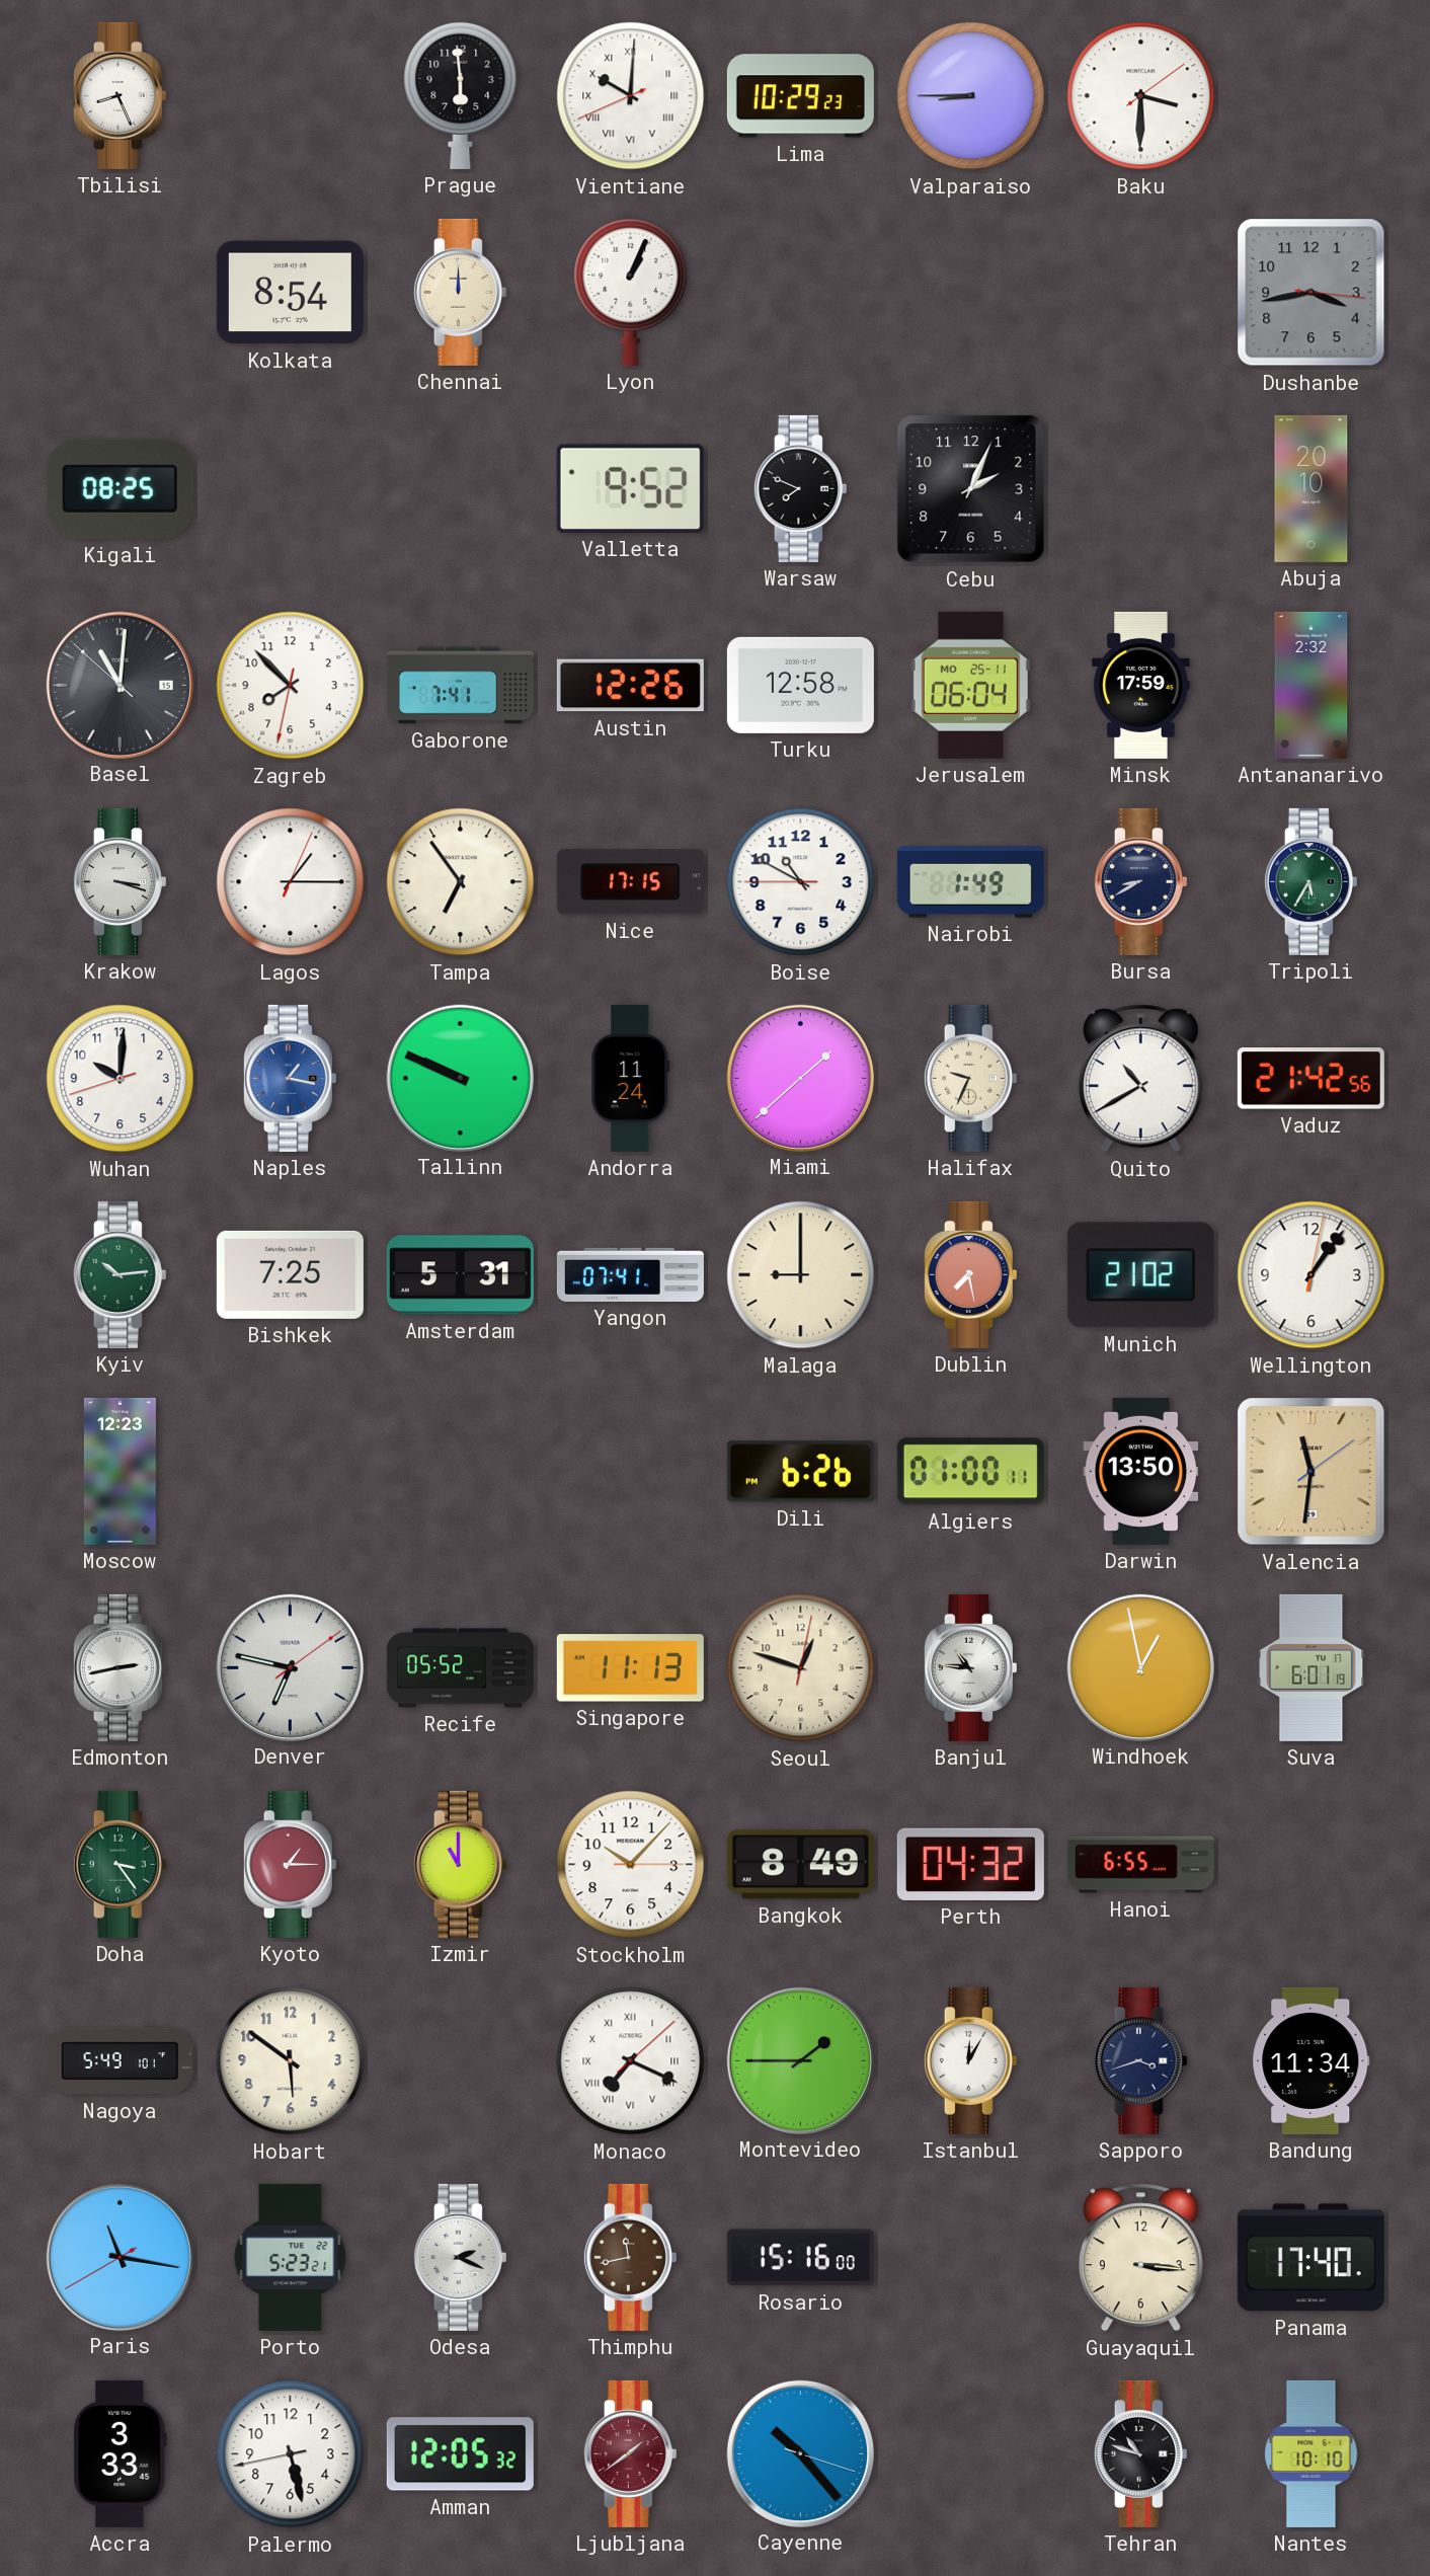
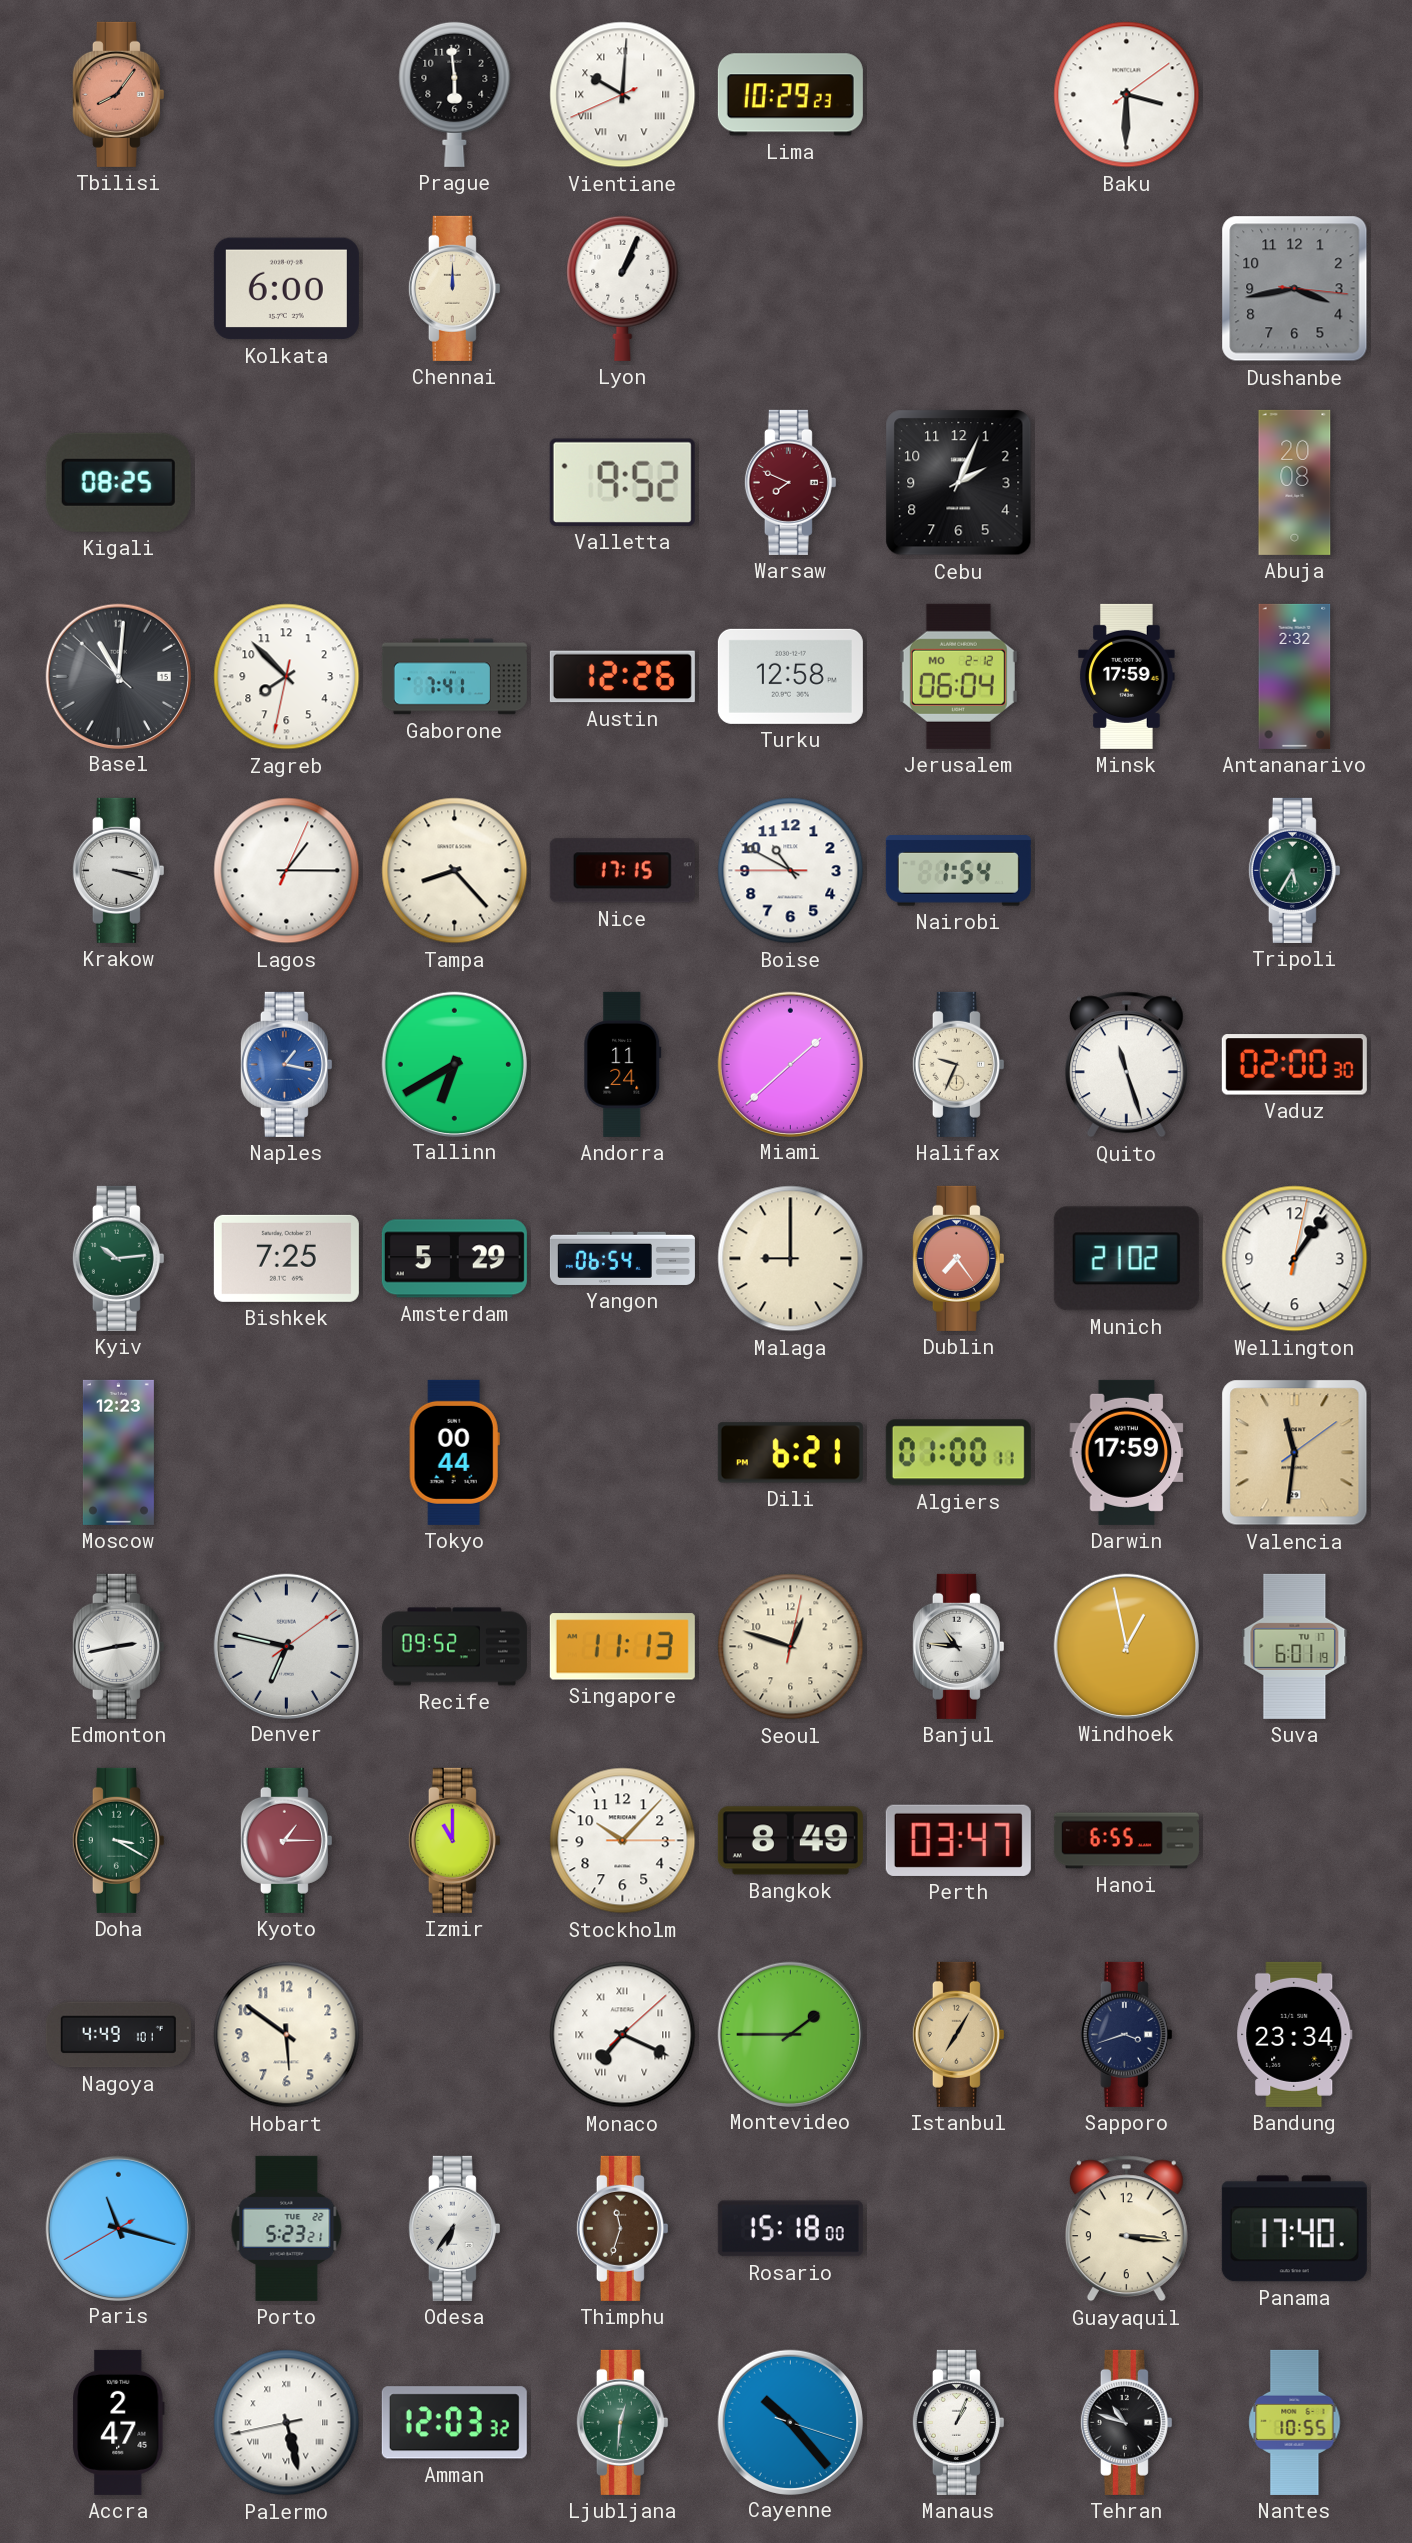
Tbilisi: 8:26 -> 8:06 (118, 94)
Tbilisi dial: white -> salmon (118, 94)
Valparaiso: 8:45 -> none (971, 96)
Kolkata: 8:54 -> 6:00 (286, 289)
Warsaw dial: black -> burgundy (790, 482)
Abuja: 20:10 -> 20:08 (1295, 482)
Jerusalem date: MO 25-11 -> MO 2-12 (958, 676)
Tampa: 6:54 -> 8:23 (455, 871)
Nairobi: 1:49 -> 1:54 (958, 871)
Bursa: 8:40 -> none (1140, 881)
Wuhan: 10:00 -> none (121, 1079)
Tallinn: 9:49 -> 6:40 (454, 1064)
Quito: 10:40 -> 11:27 (1126, 1065)
Vaduz: 21:42 -> 02:00 (1294, 1065)
Amsterdam: 5:31 -> 5:29 (454, 1259)
Yangon: 07:41 -> 06:54 (622, 1258)
Dublin: 7:28 -> 7:24 (958, 1258)
Tokyo: none -> 00:44 (454, 1452)
Dili: 6:26 -> 6:21 (790, 1453)
Darwin: 13:50 -> 17:59 (1127, 1452)
Recife: 05:52 -> 09:52 (454, 1647)
Doha: 3:24 -> 3:20 (118, 1840)
Perth: 04:32 -> 03:47 (958, 1840)
Nagoya: 5:49 -> 4:49 (118, 2035)
Istanbul: 12:05 -> 7:05 (958, 2034)
Istanbul dial: white -> champagne (958, 2034)
Bandung: 11:34 -> 23:34 (1295, 2034)
Paris: 11:16 -> 11:17 (118, 2228)
Odesa: 2:19 -> 6:36 (454, 2228)
Thimphu: 11:43 -> 11:33 (622, 2228)
Rosario: 15:16 -> 15:18 (790, 2229)
Accra: 3:33 -> 2:47 (119, 2422)
Palermo numerals: Arabic -> Roman (287, 2423)
Amman: 12:05 -> 12:03 (454, 2423)
Ljubljana: 1:39 -> 12:31 (622, 2422)
Ljubljana dial: burgundy -> green (622, 2422)
Manaus: none -> 1:04 (958, 2422)
Nantes: 10:10 -> 10:55 (1295, 2422)
